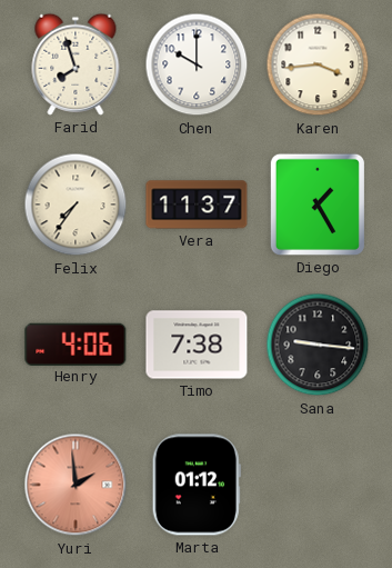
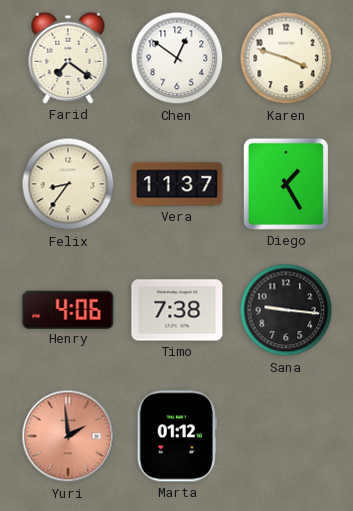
Farid: 7:57 -> 7:21 (68, 58)
Chen: 10:00 -> 12:51 (177, 58)
Karen: 3:44 -> 3:48 (286, 58)
Felix: 7:36 -> 8:36 (68, 184)
